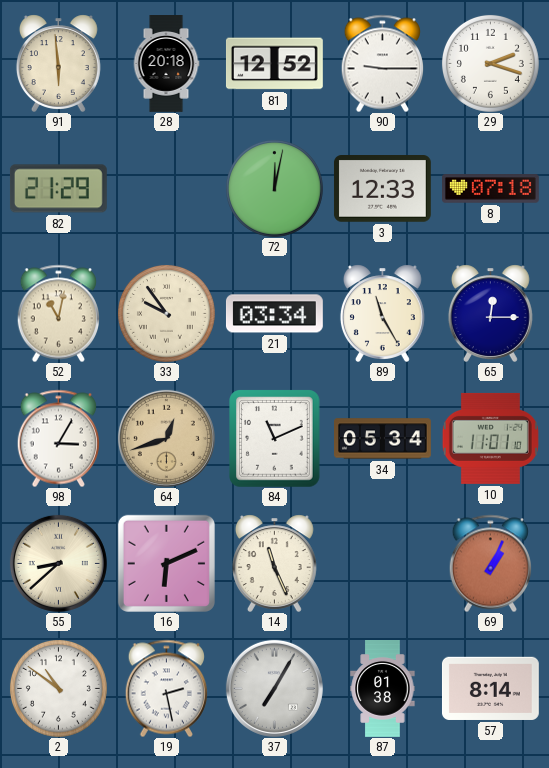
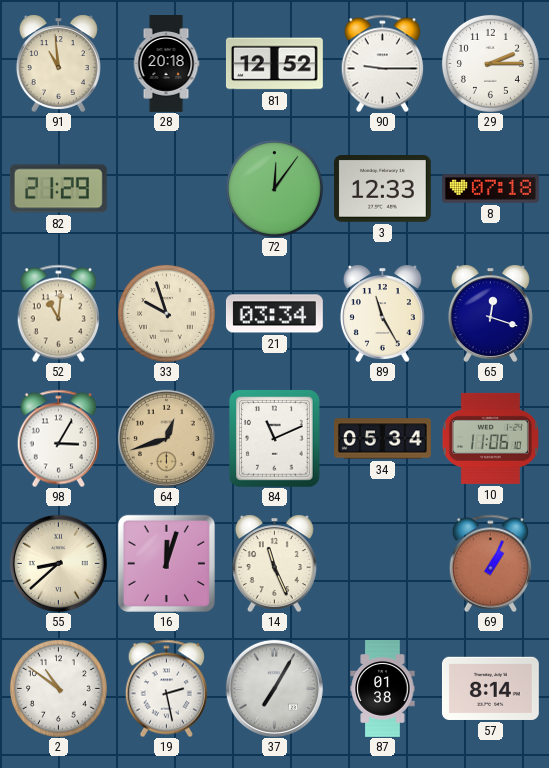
91: 5:59 -> 10:59 (58, 63)
29: 2:18 -> 2:15 (490, 63)
72: 12:02 -> 12:06 (274, 188)
52: 11:02 -> 11:01 (58, 313)
33: 9:54 -> 9:57 (166, 313)
65: 12:15 -> 12:18 (490, 313)
10: 11:01 -> 11:06 (490, 438)
16: 6:11 -> 12:03 (166, 563)
